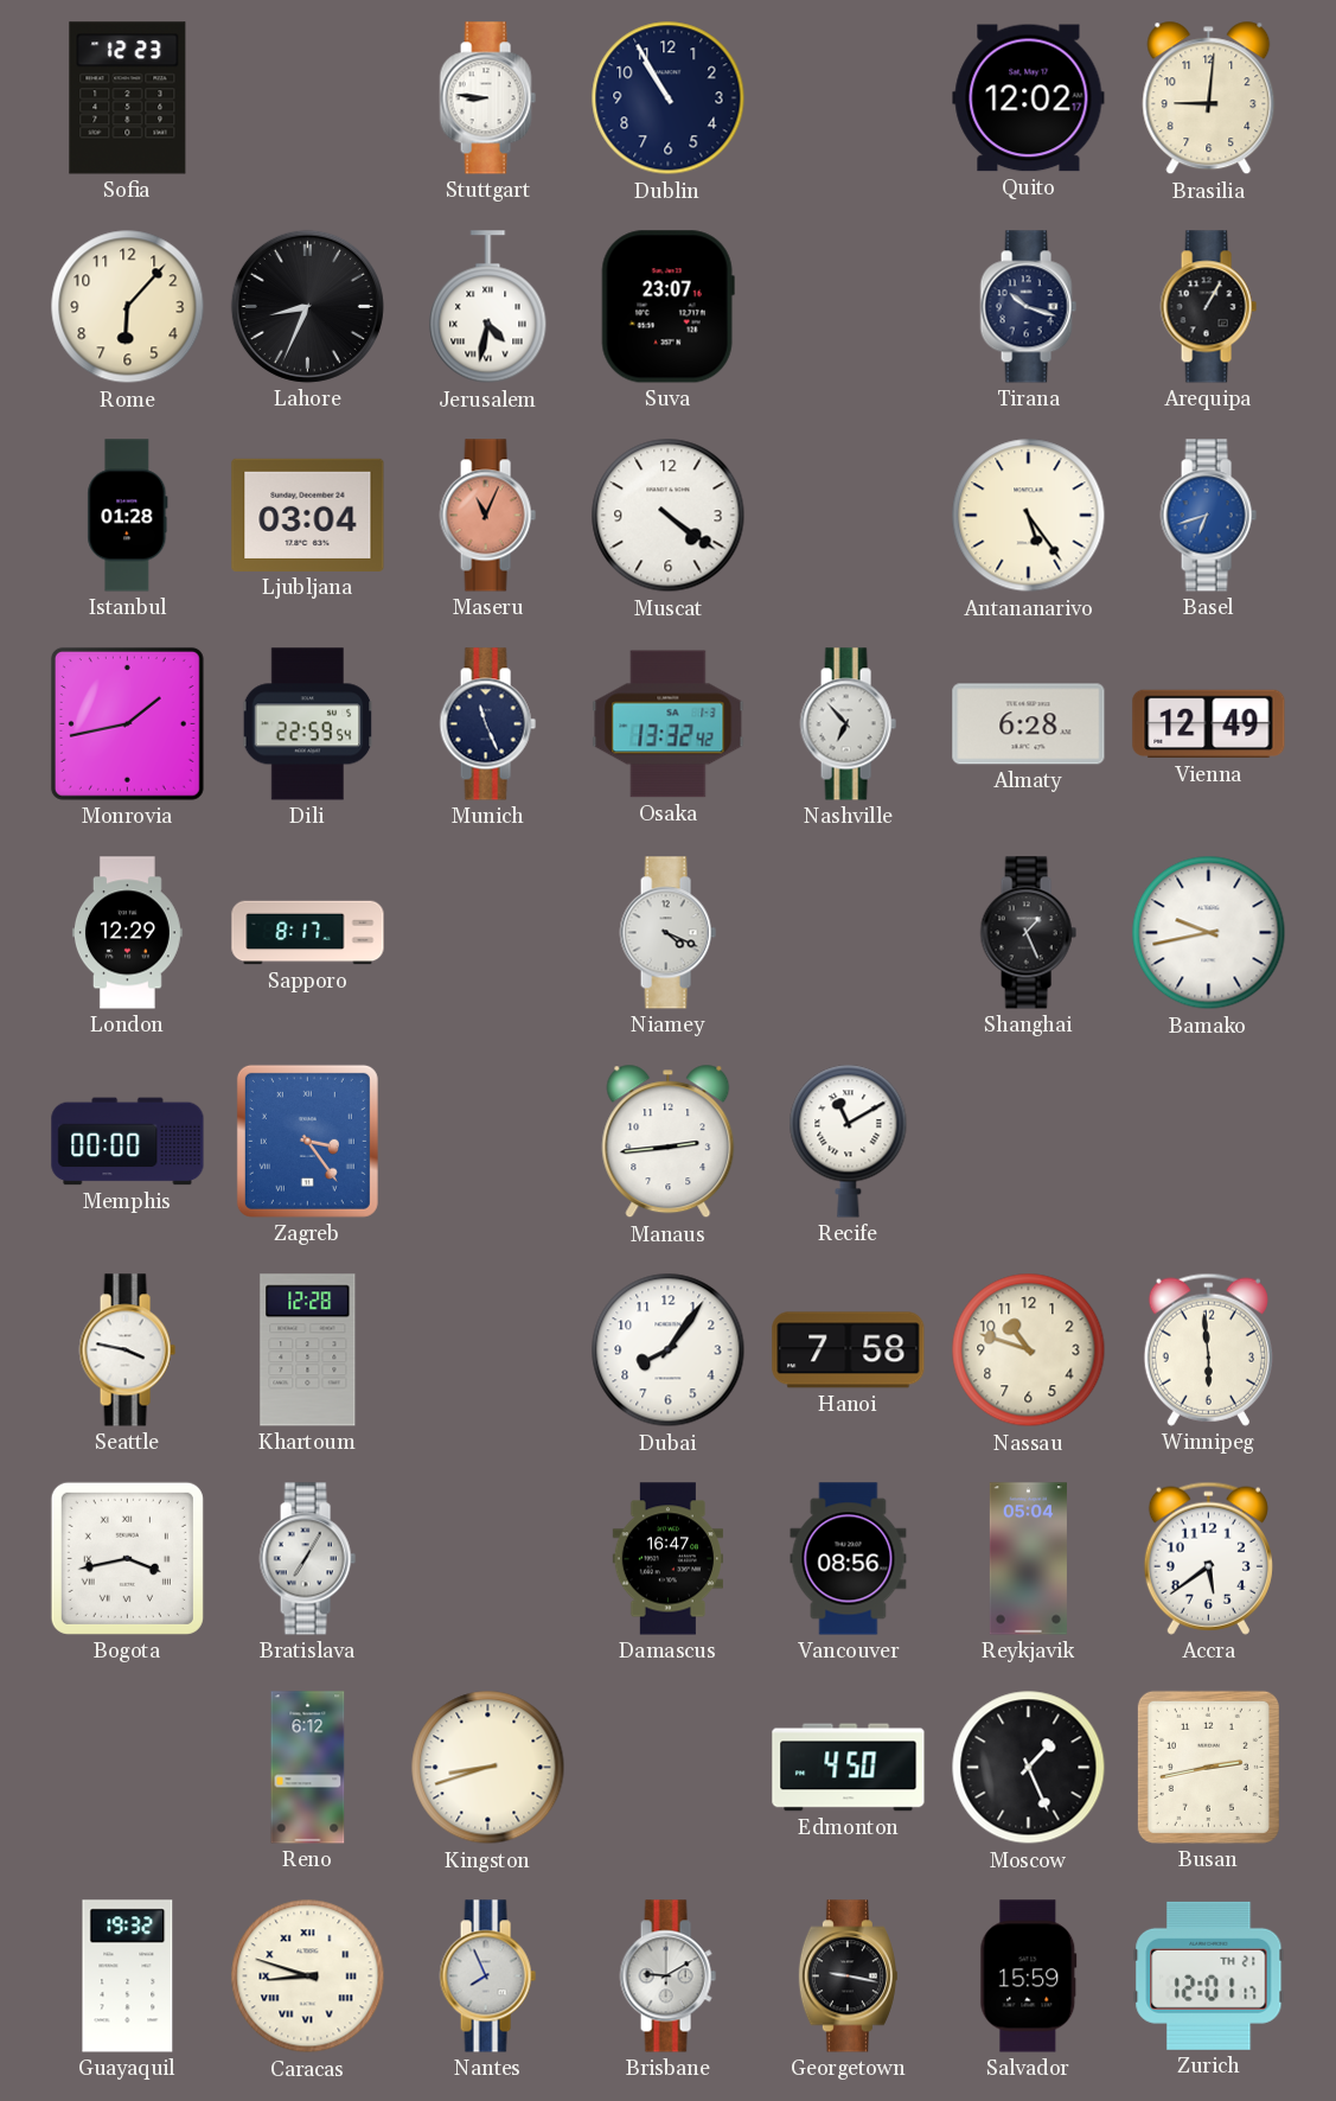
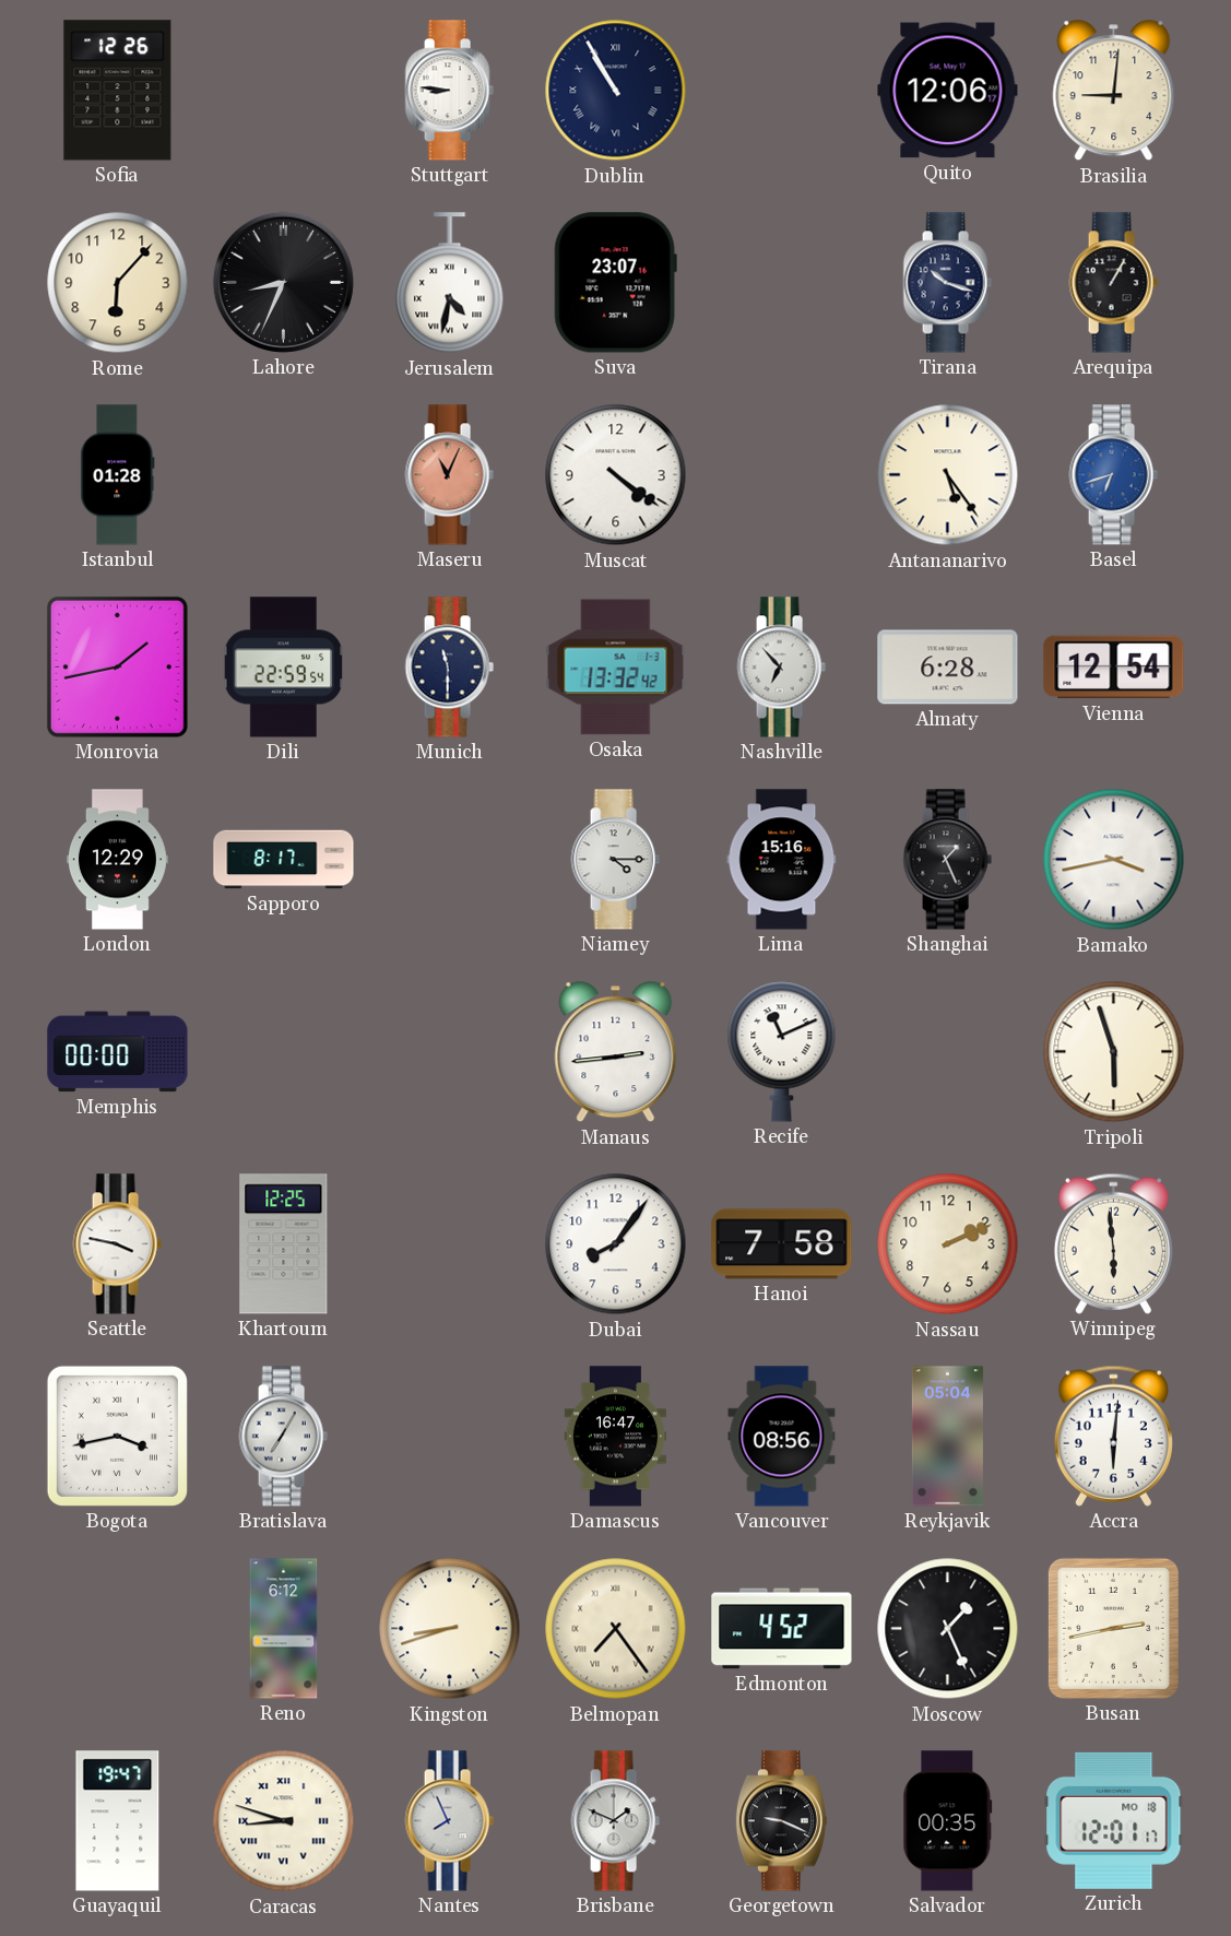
Sofia: 12:23 -> 12:26 (118, 91)
Dublin numerals: Arabic -> Roman (616, 91)
Quito: 12:02 -> 12:06 (948, 91)
Ljubljana: 03:04 -> none (308, 515)
Munich: 11:26 -> 11:30 (449, 668)
Vienna: 12:49 -> 12:54 (1114, 668)
Niamey: 4:19 -> 4:15 (615, 860)
Lima: none -> 15:16 (782, 860)
Bamako: 9:43 -> 3:43 (1114, 860)
Zagreb: 3:24 -> none (307, 1141)
Recife: 11:10 -> 11:11 (782, 1051)
Tripoli: none -> 5:57 (1114, 1052)
Khartoum: 12:28 -> 12:25 (284, 1244)
Nassau: 10:48 -> 2:11 (948, 1244)
Accra: 5:39 -> 6:01 (1113, 1436)
Belmopan: none -> 7:24 (616, 1629)
Edmonton: 4:50 -> 4:52 (782, 1629)
Guayaquil: 19:32 -> 19:47 (118, 1821)
Brisbane: 9:10 -> 1:49 (615, 1821)
Georgetown: 9:17 -> 9:19 (781, 1821)
Salvador: 15:59 -> 00:35 (948, 1821)
Zurich date: TH 21 -> MO 18 (1114, 1820)
